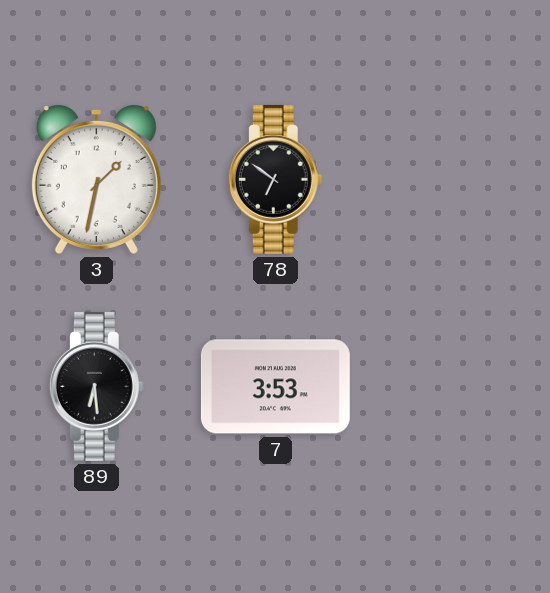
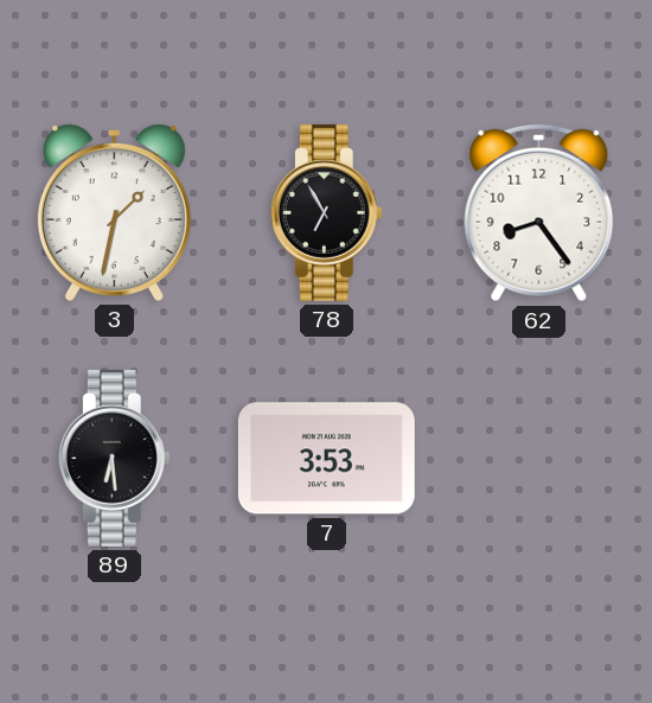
78: 6:51 -> 6:55 (326, 212)
62: none -> 8:24 (539, 213)
